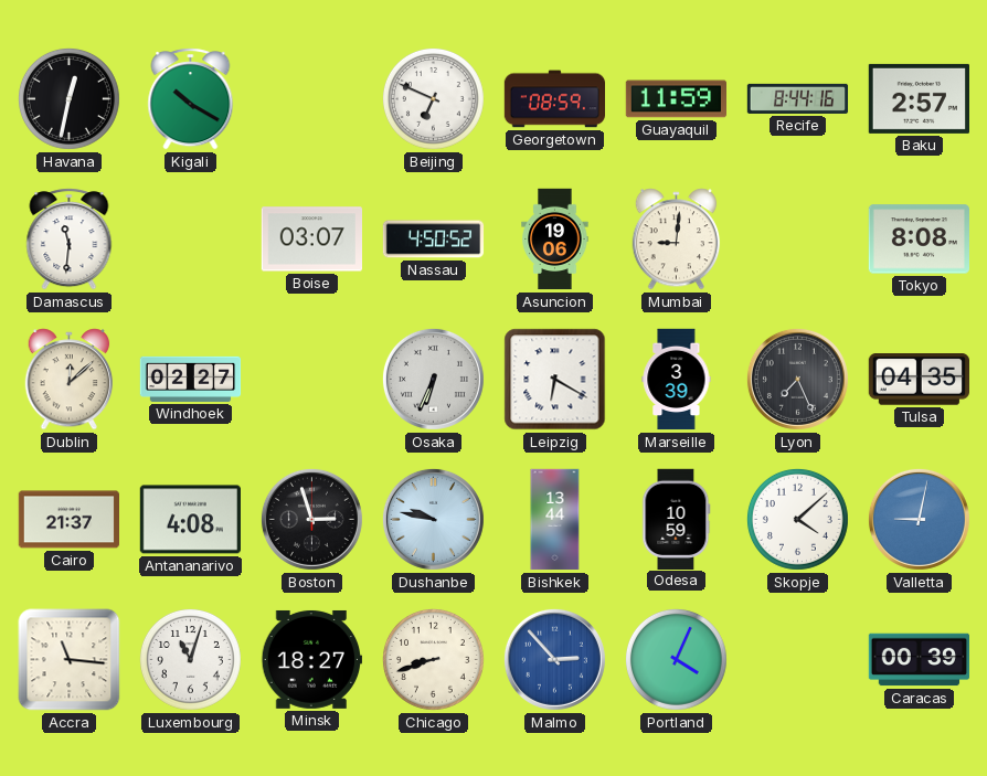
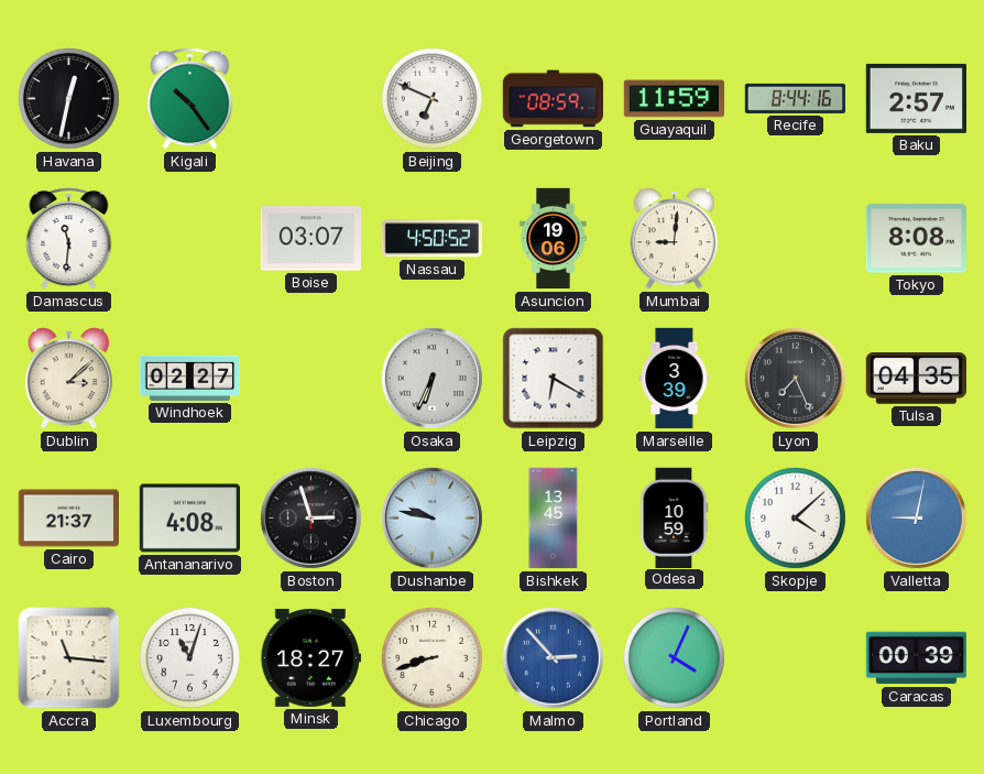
Kigali: 10:20 -> 10:24 (190, 99)
Dublin: 12:08 -> 3:08 (69, 379)
Bishkek: 13:44 -> 13:45 (554, 519)
